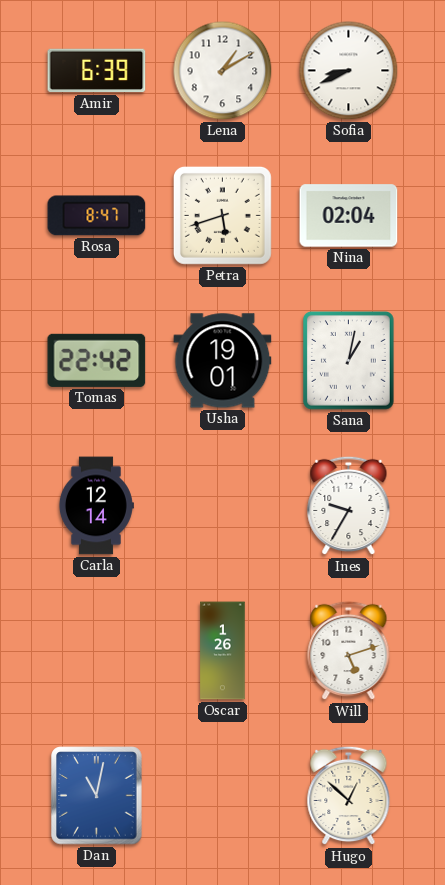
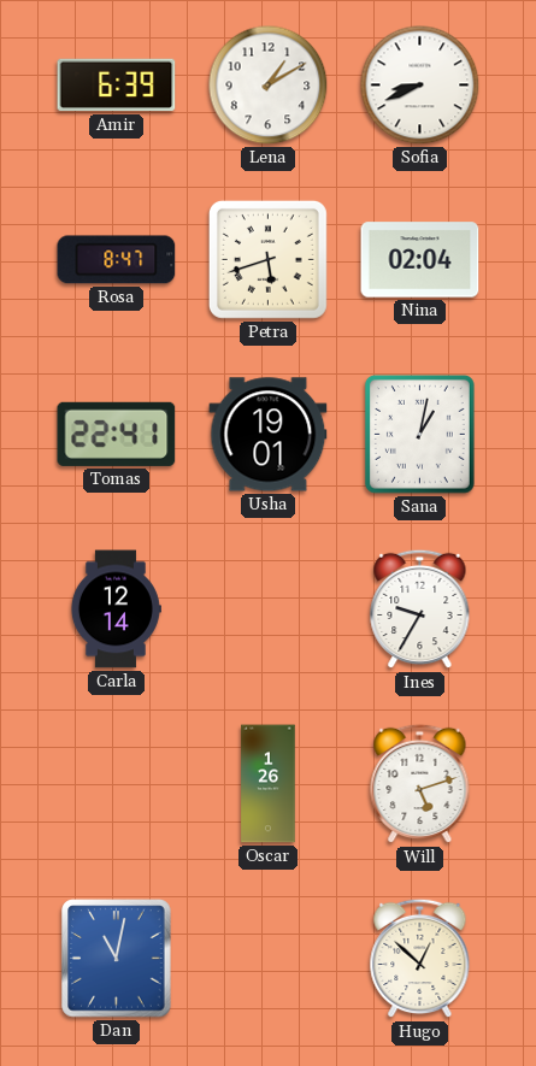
Tomas: 22:42 -> 22:41 (117, 434)
